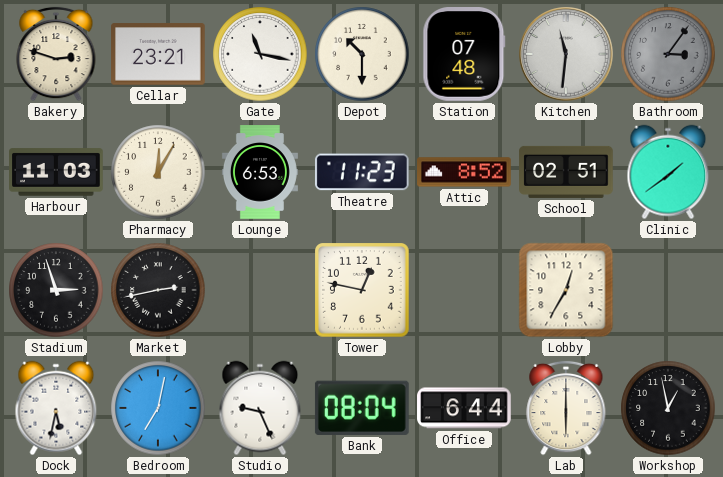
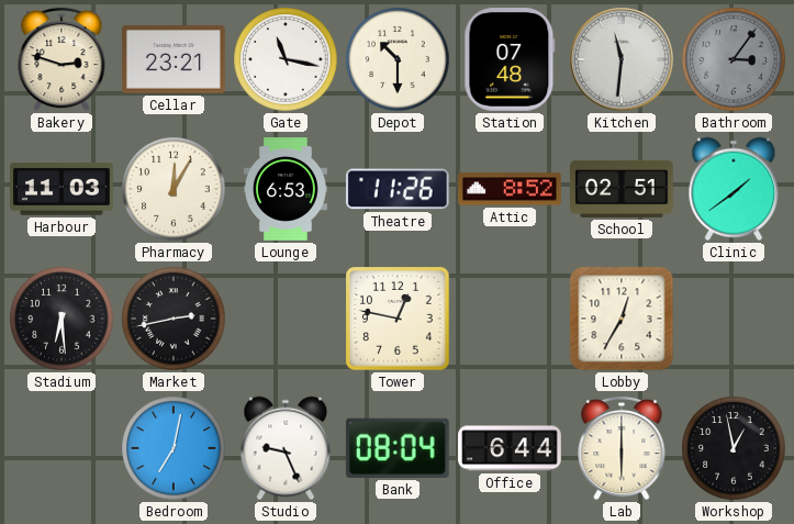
Theatre: 11:23 -> 11:26 (398, 189)
Stadium: 2:57 -> 6:29 (61, 319)
Dock: 5:32 -> none (56, 408)
